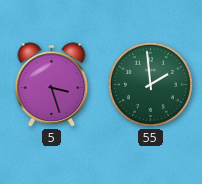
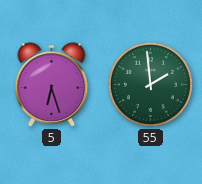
5: 3:27 -> 6:27 (52, 85)
